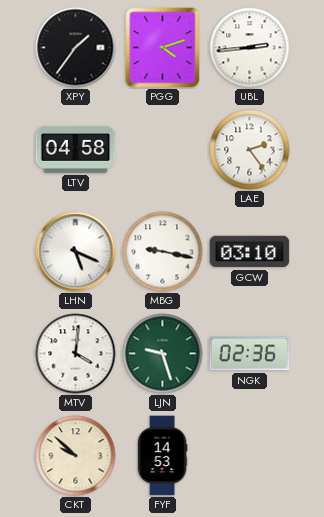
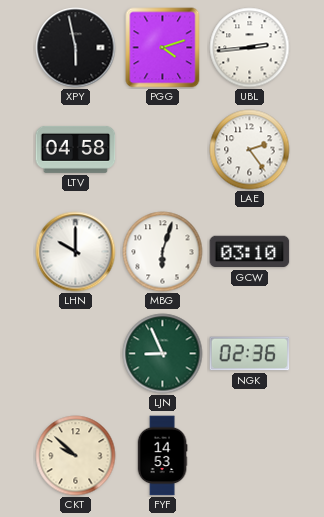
XPY: 1:36 -> 5:58 (76, 48)
LHN: 5:19 -> 10:00 (76, 252)
MBG: 9:17 -> 6:03 (163, 252)
MTV: 4:01 -> none (76, 354)
LJN: 9:27 -> 8:56 (163, 354)
